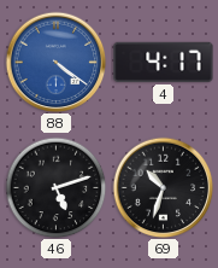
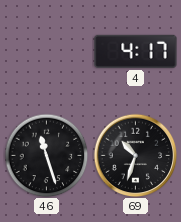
88: 4:21 -> none (55, 62)
46: 5:12 -> 11:27 (46, 155)
